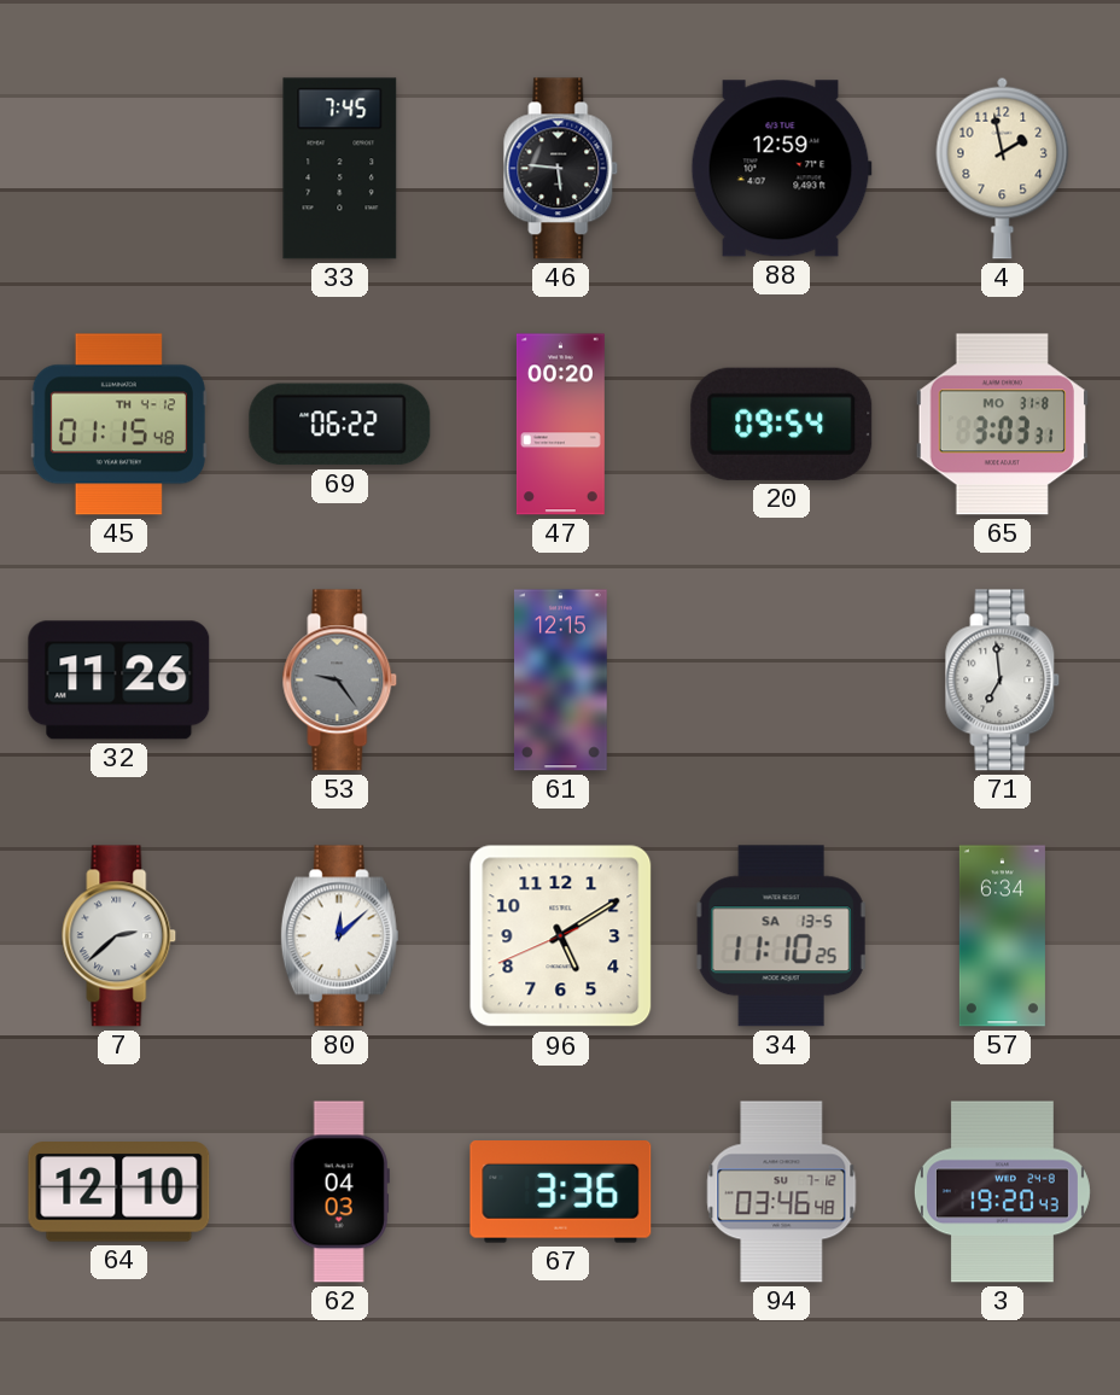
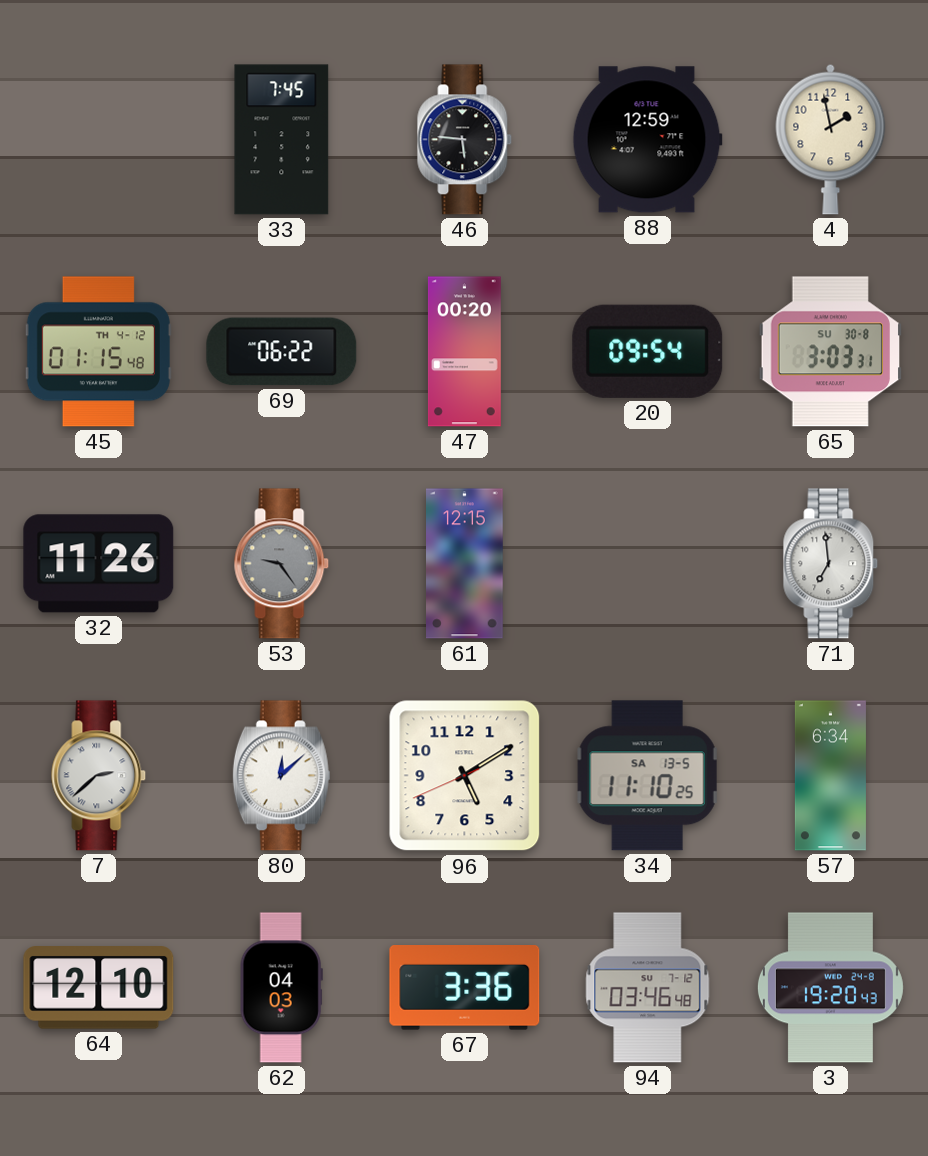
65 date: MO 31-8 -> SU 30-8 (830, 352)
